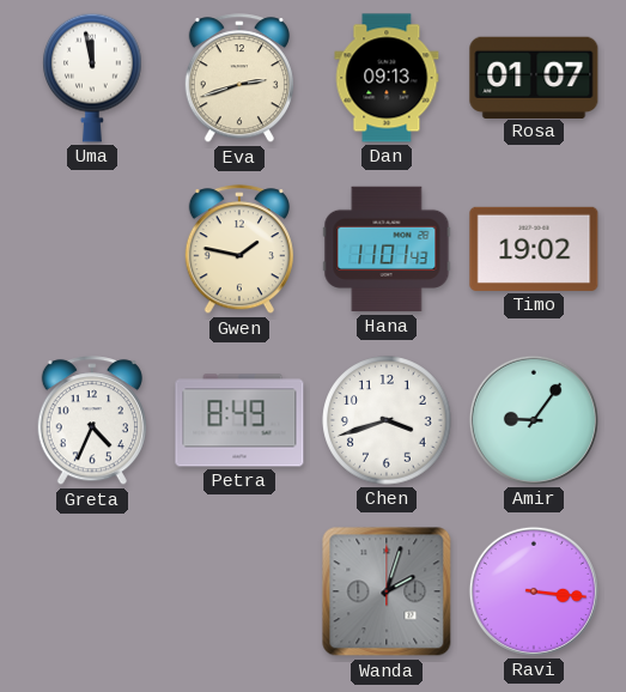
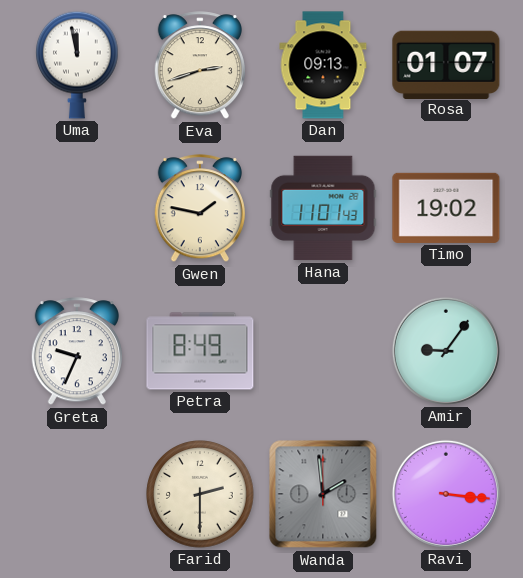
Greta: 4:34 -> 9:34 (77, 352)
Chen: 3:42 -> none (387, 420)
Farid: none -> 2:30 (200, 494)
Wanda: 2:03 -> 1:59 (323, 494)
